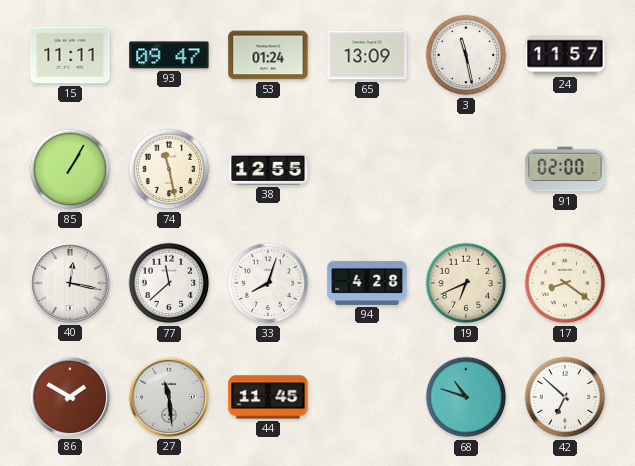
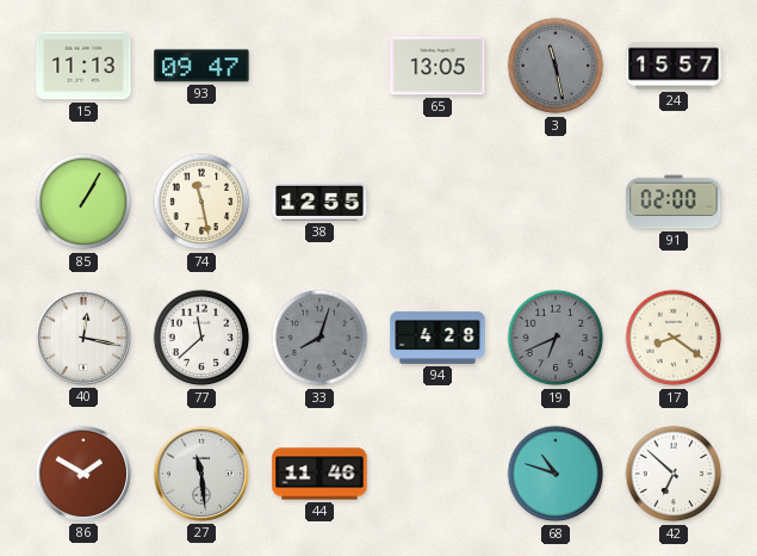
15: 11:11 -> 11:13 (83, 66)
53: 01:24 -> none (268, 55)
65: 13:09 -> 13:05 (438, 66)
3 dial: white -> grey (556, 66)
24: 11:57 -> 15:57 (674, 66)
33 dial: white -> grey (319, 338)
19 dial: cream -> grey (556, 338)
44: 11:45 -> 11:46 (319, 474)
